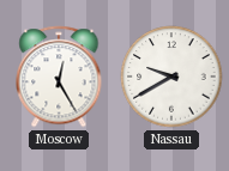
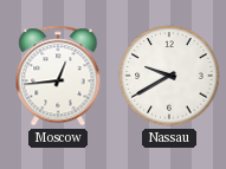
Moscow: 12:25 -> 12:44 (58, 76)
